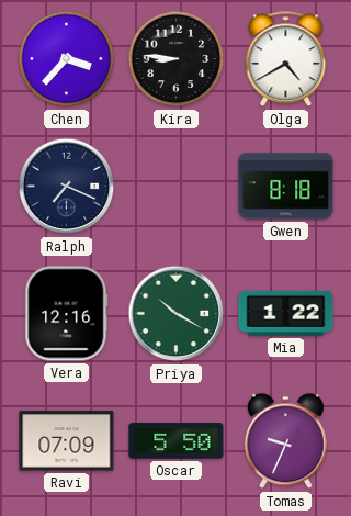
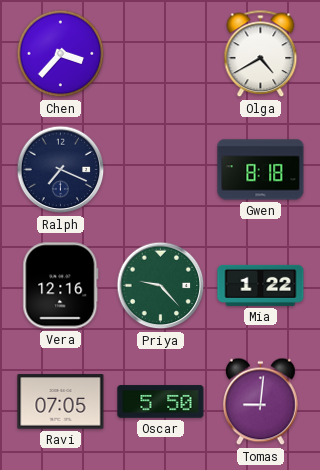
Kira: 8:46 -> none (177, 59)
Priya: 10:20 -> 9:23 (161, 286)
Ravi: 07:09 -> 07:05 (61, 402)
Tomas: 9:34 -> 9:01 (260, 402)
